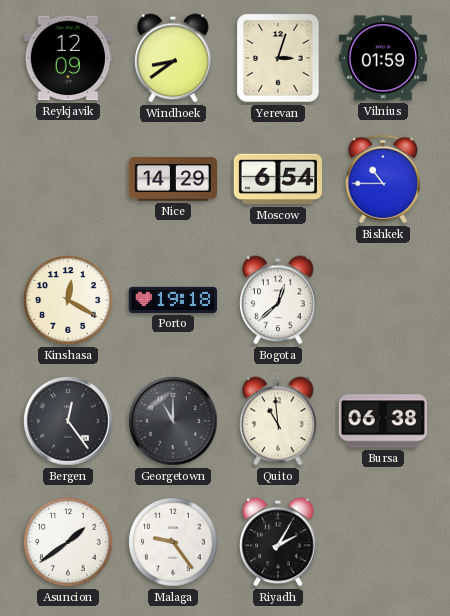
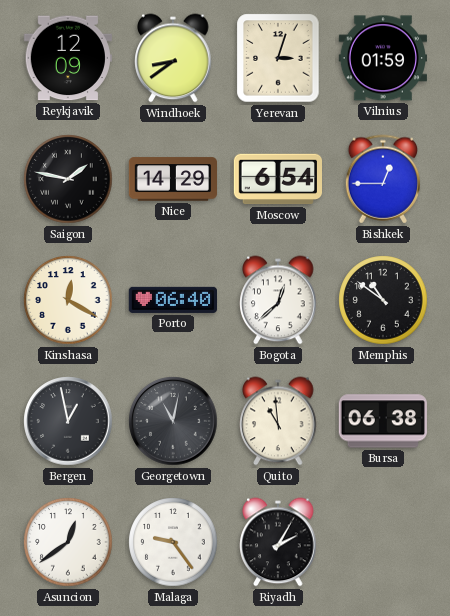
Saigon: none -> 1:47 (68, 179)
Bishkek: 10:45 -> 12:45 (382, 179)
Porto: 19:18 -> 06:40 (172, 300)
Memphis: none -> 10:51 (383, 300)
Bergen: 12:24 -> 12:58 (68, 421)
Georgetown: 11:00 -> 11:02 (173, 421)
Asuncion: 1:39 -> 12:39 (68, 542)
